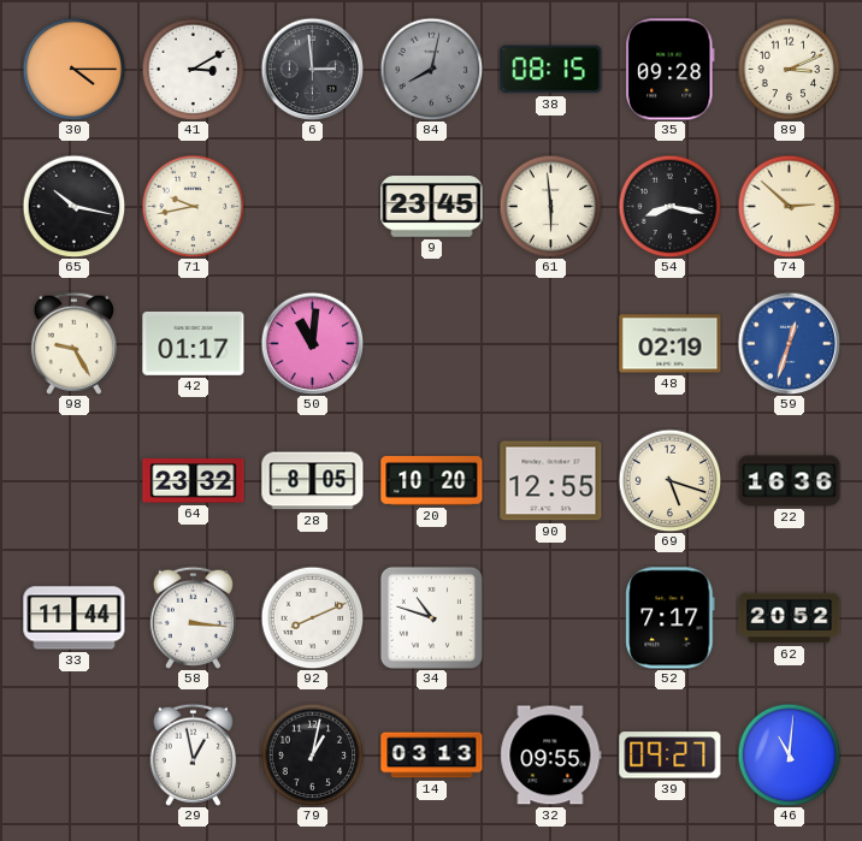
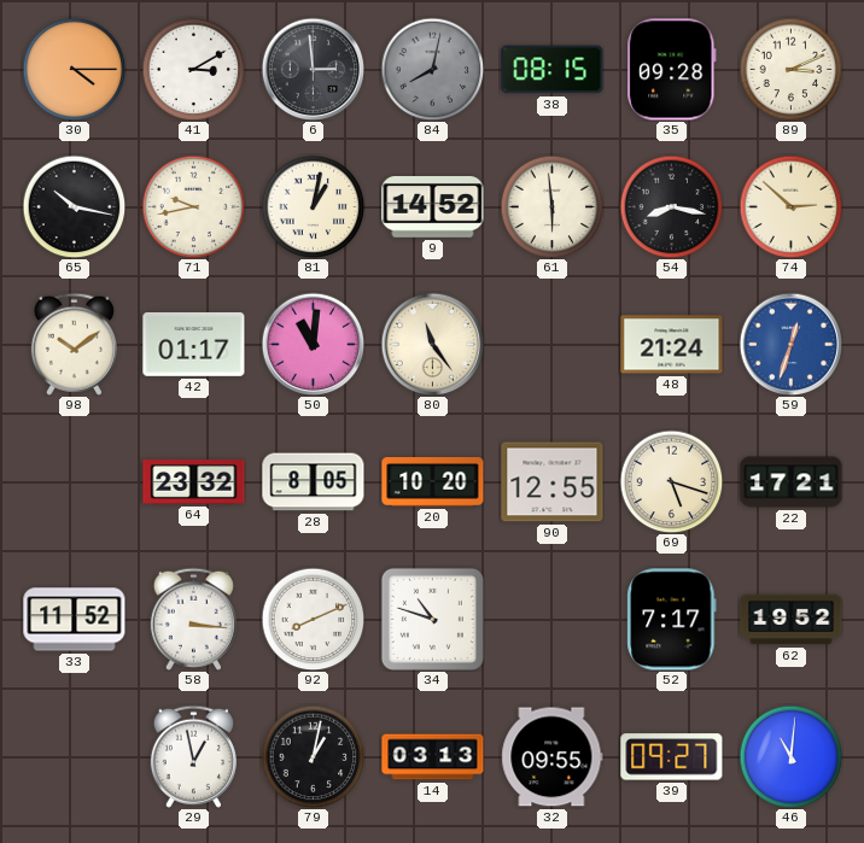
81: none -> 1:02 (313, 206)
9: 23:45 -> 14:52 (433, 207)
98: 9:25 -> 10:09 (74, 344)
80: none -> 11:24 (432, 344)
48: 02:19 -> 21:24 (672, 345)
22: 16:36 -> 17:21 (792, 482)
33: 11:44 -> 11:52 (75, 620)
62: 20:52 -> 19:52 (792, 620)
